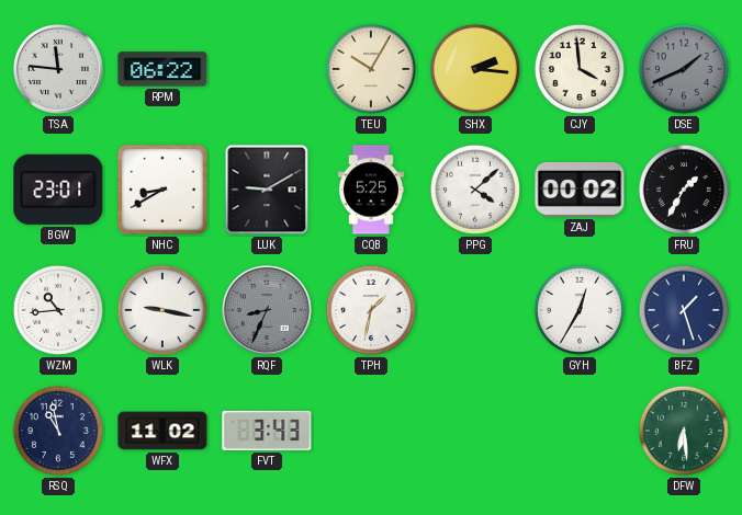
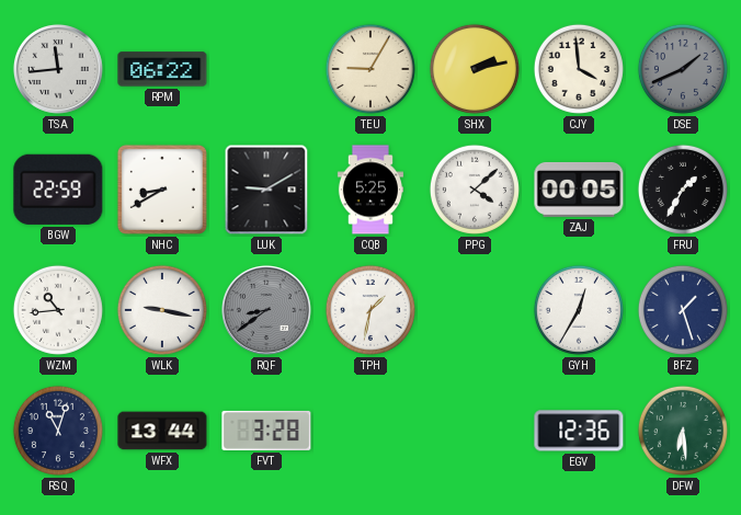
TSA: 11:46 -> 11:44 (58, 69)
TEU: 10:05 -> 9:05 (371, 69)
SHX: 2:16 -> 2:13 (475, 69)
BGW: 23:01 -> 22:59 (58, 190)
ZAJ: 00:02 -> 00:05 (579, 190)
RQF: 8:34 -> 8:39 (266, 310)
RSQ: 10:58 -> 11:03 (58, 431)
WFX: 11:02 -> 13:44 (162, 431)
FVT: 3:43 -> 3:28 (266, 431)
EGV: none -> 12:36 (579, 431)
